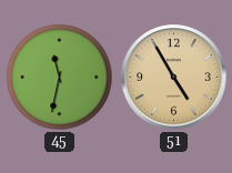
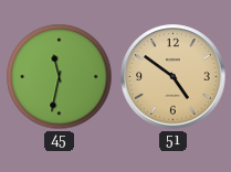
51: 4:55 -> 4:51 (174, 77)
